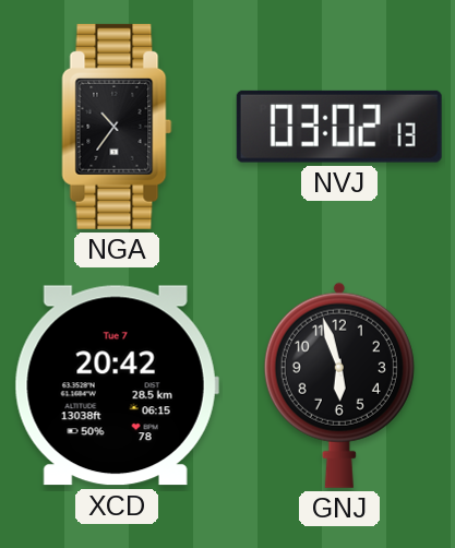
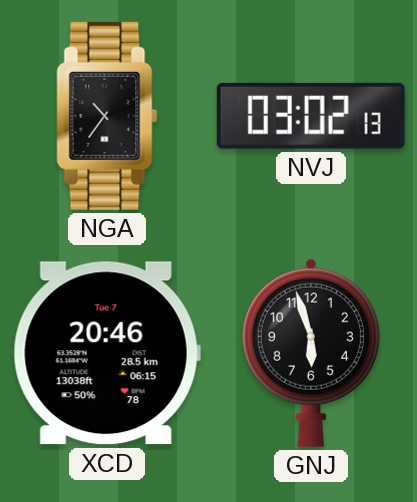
XCD: 20:42 -> 20:46 (107, 353)
